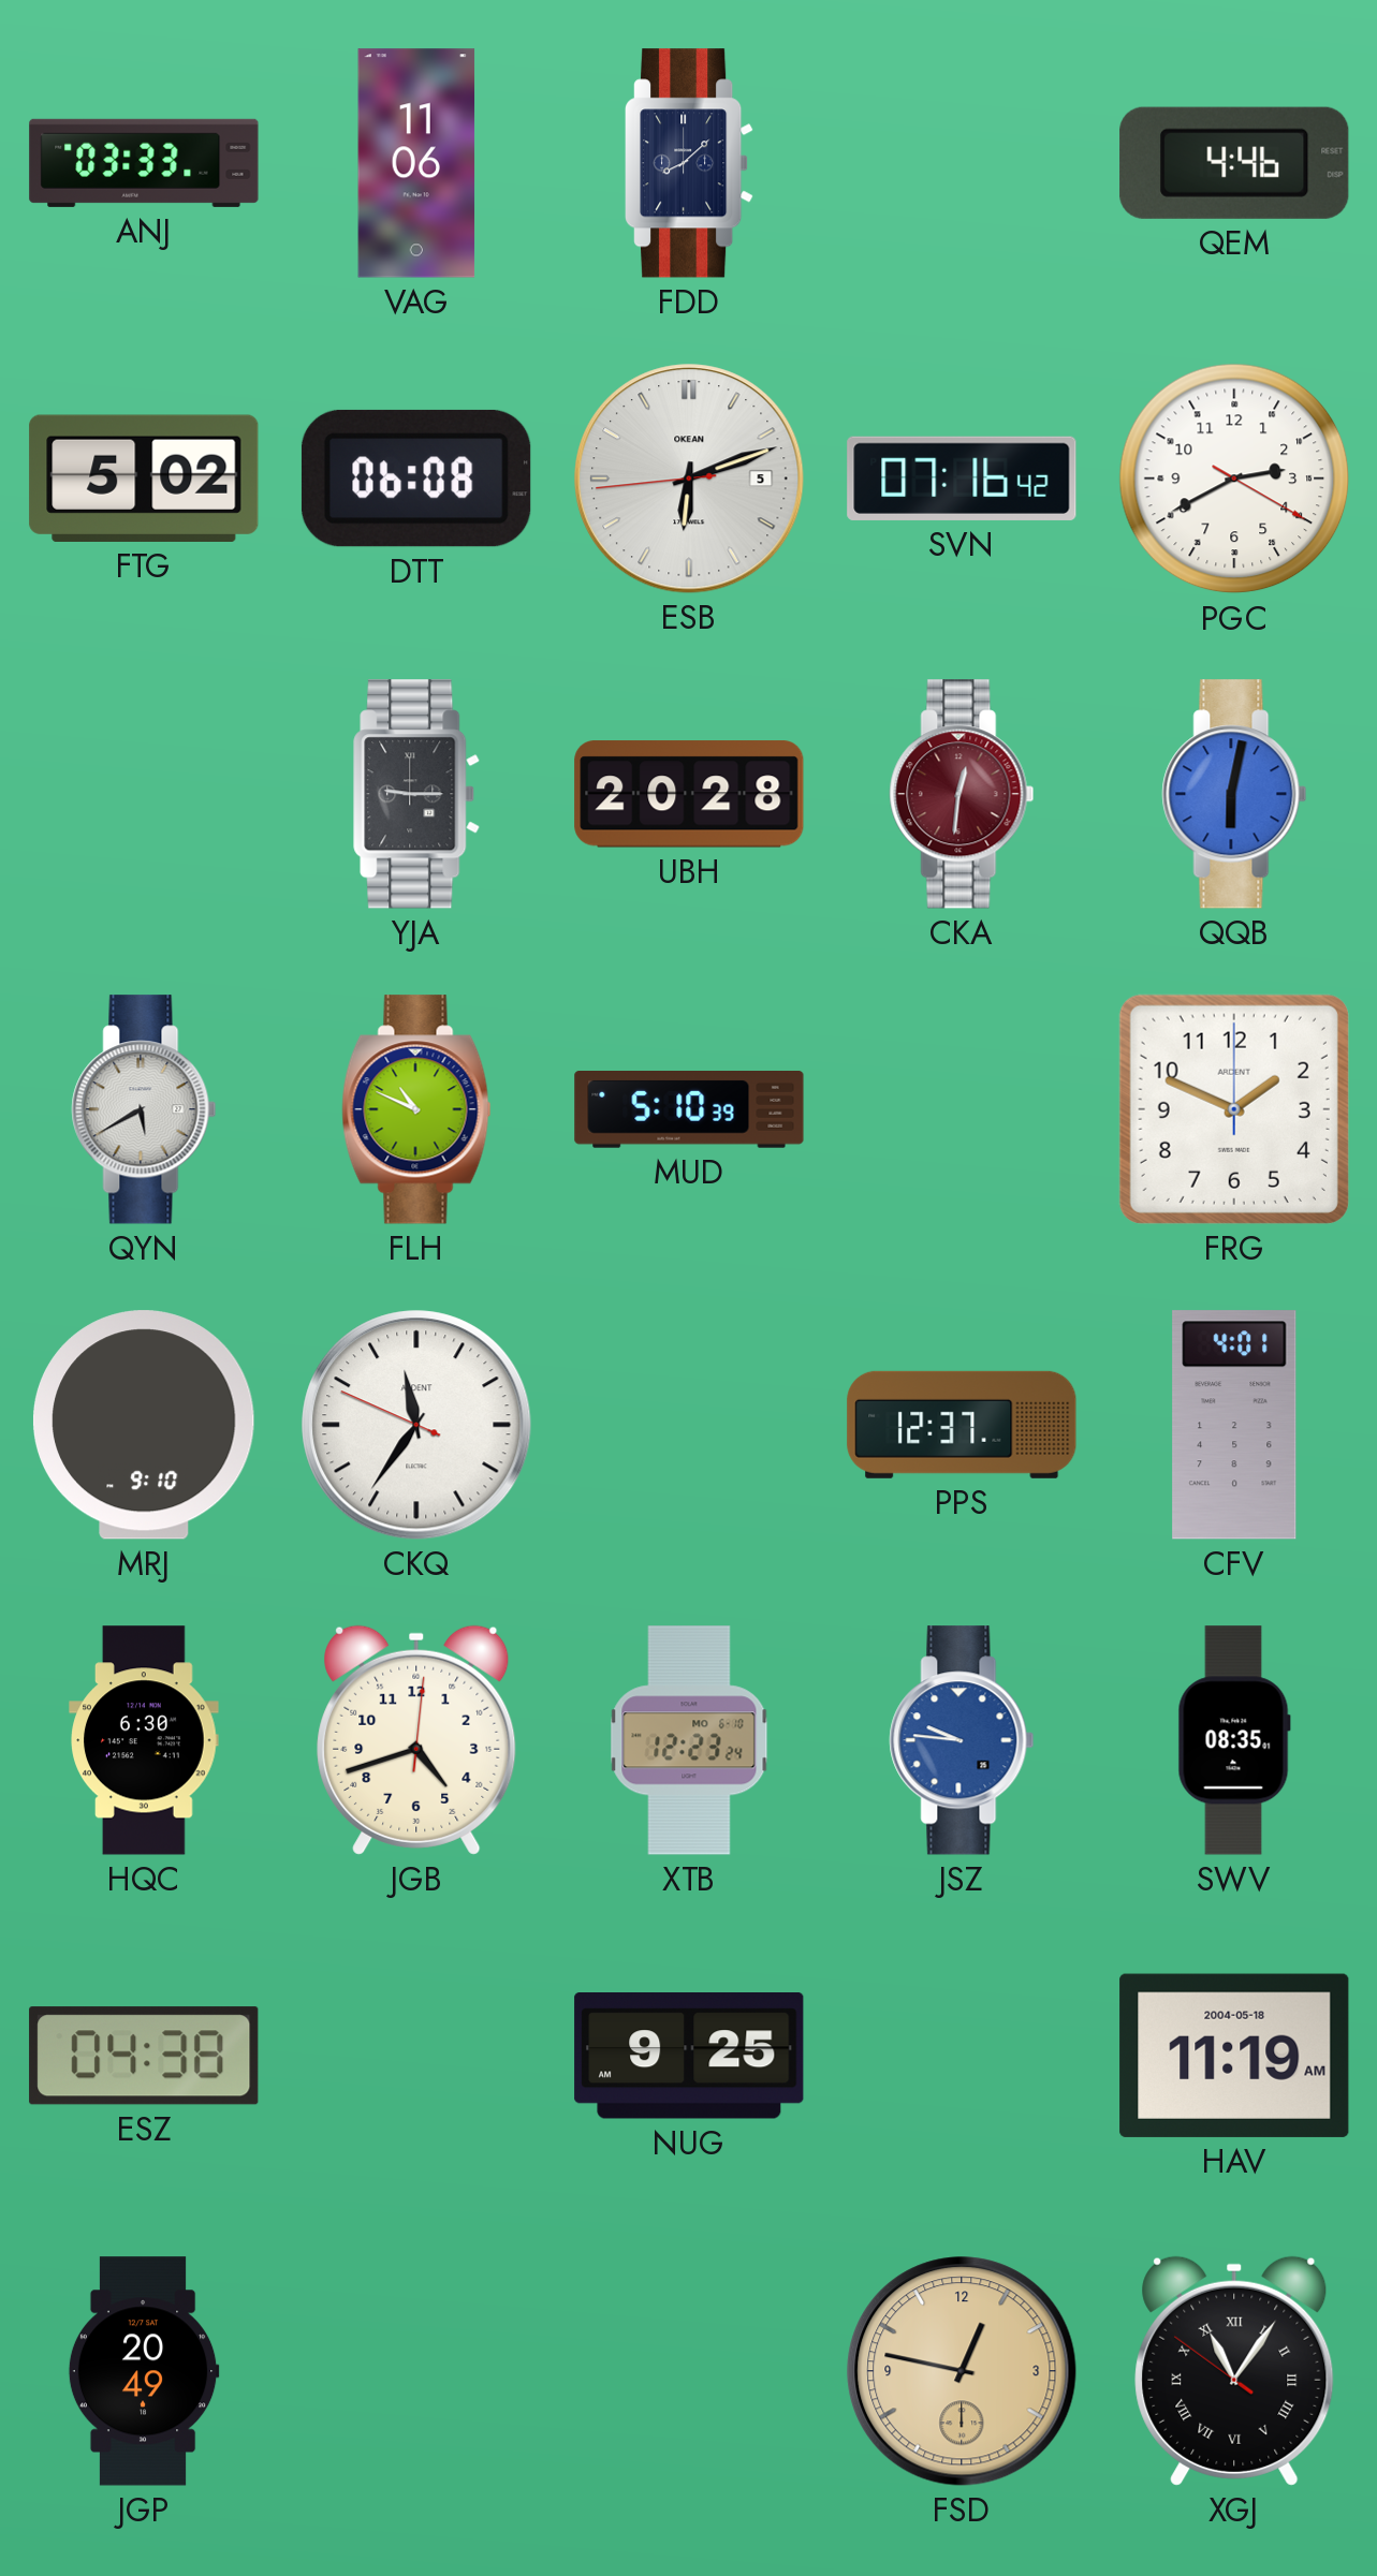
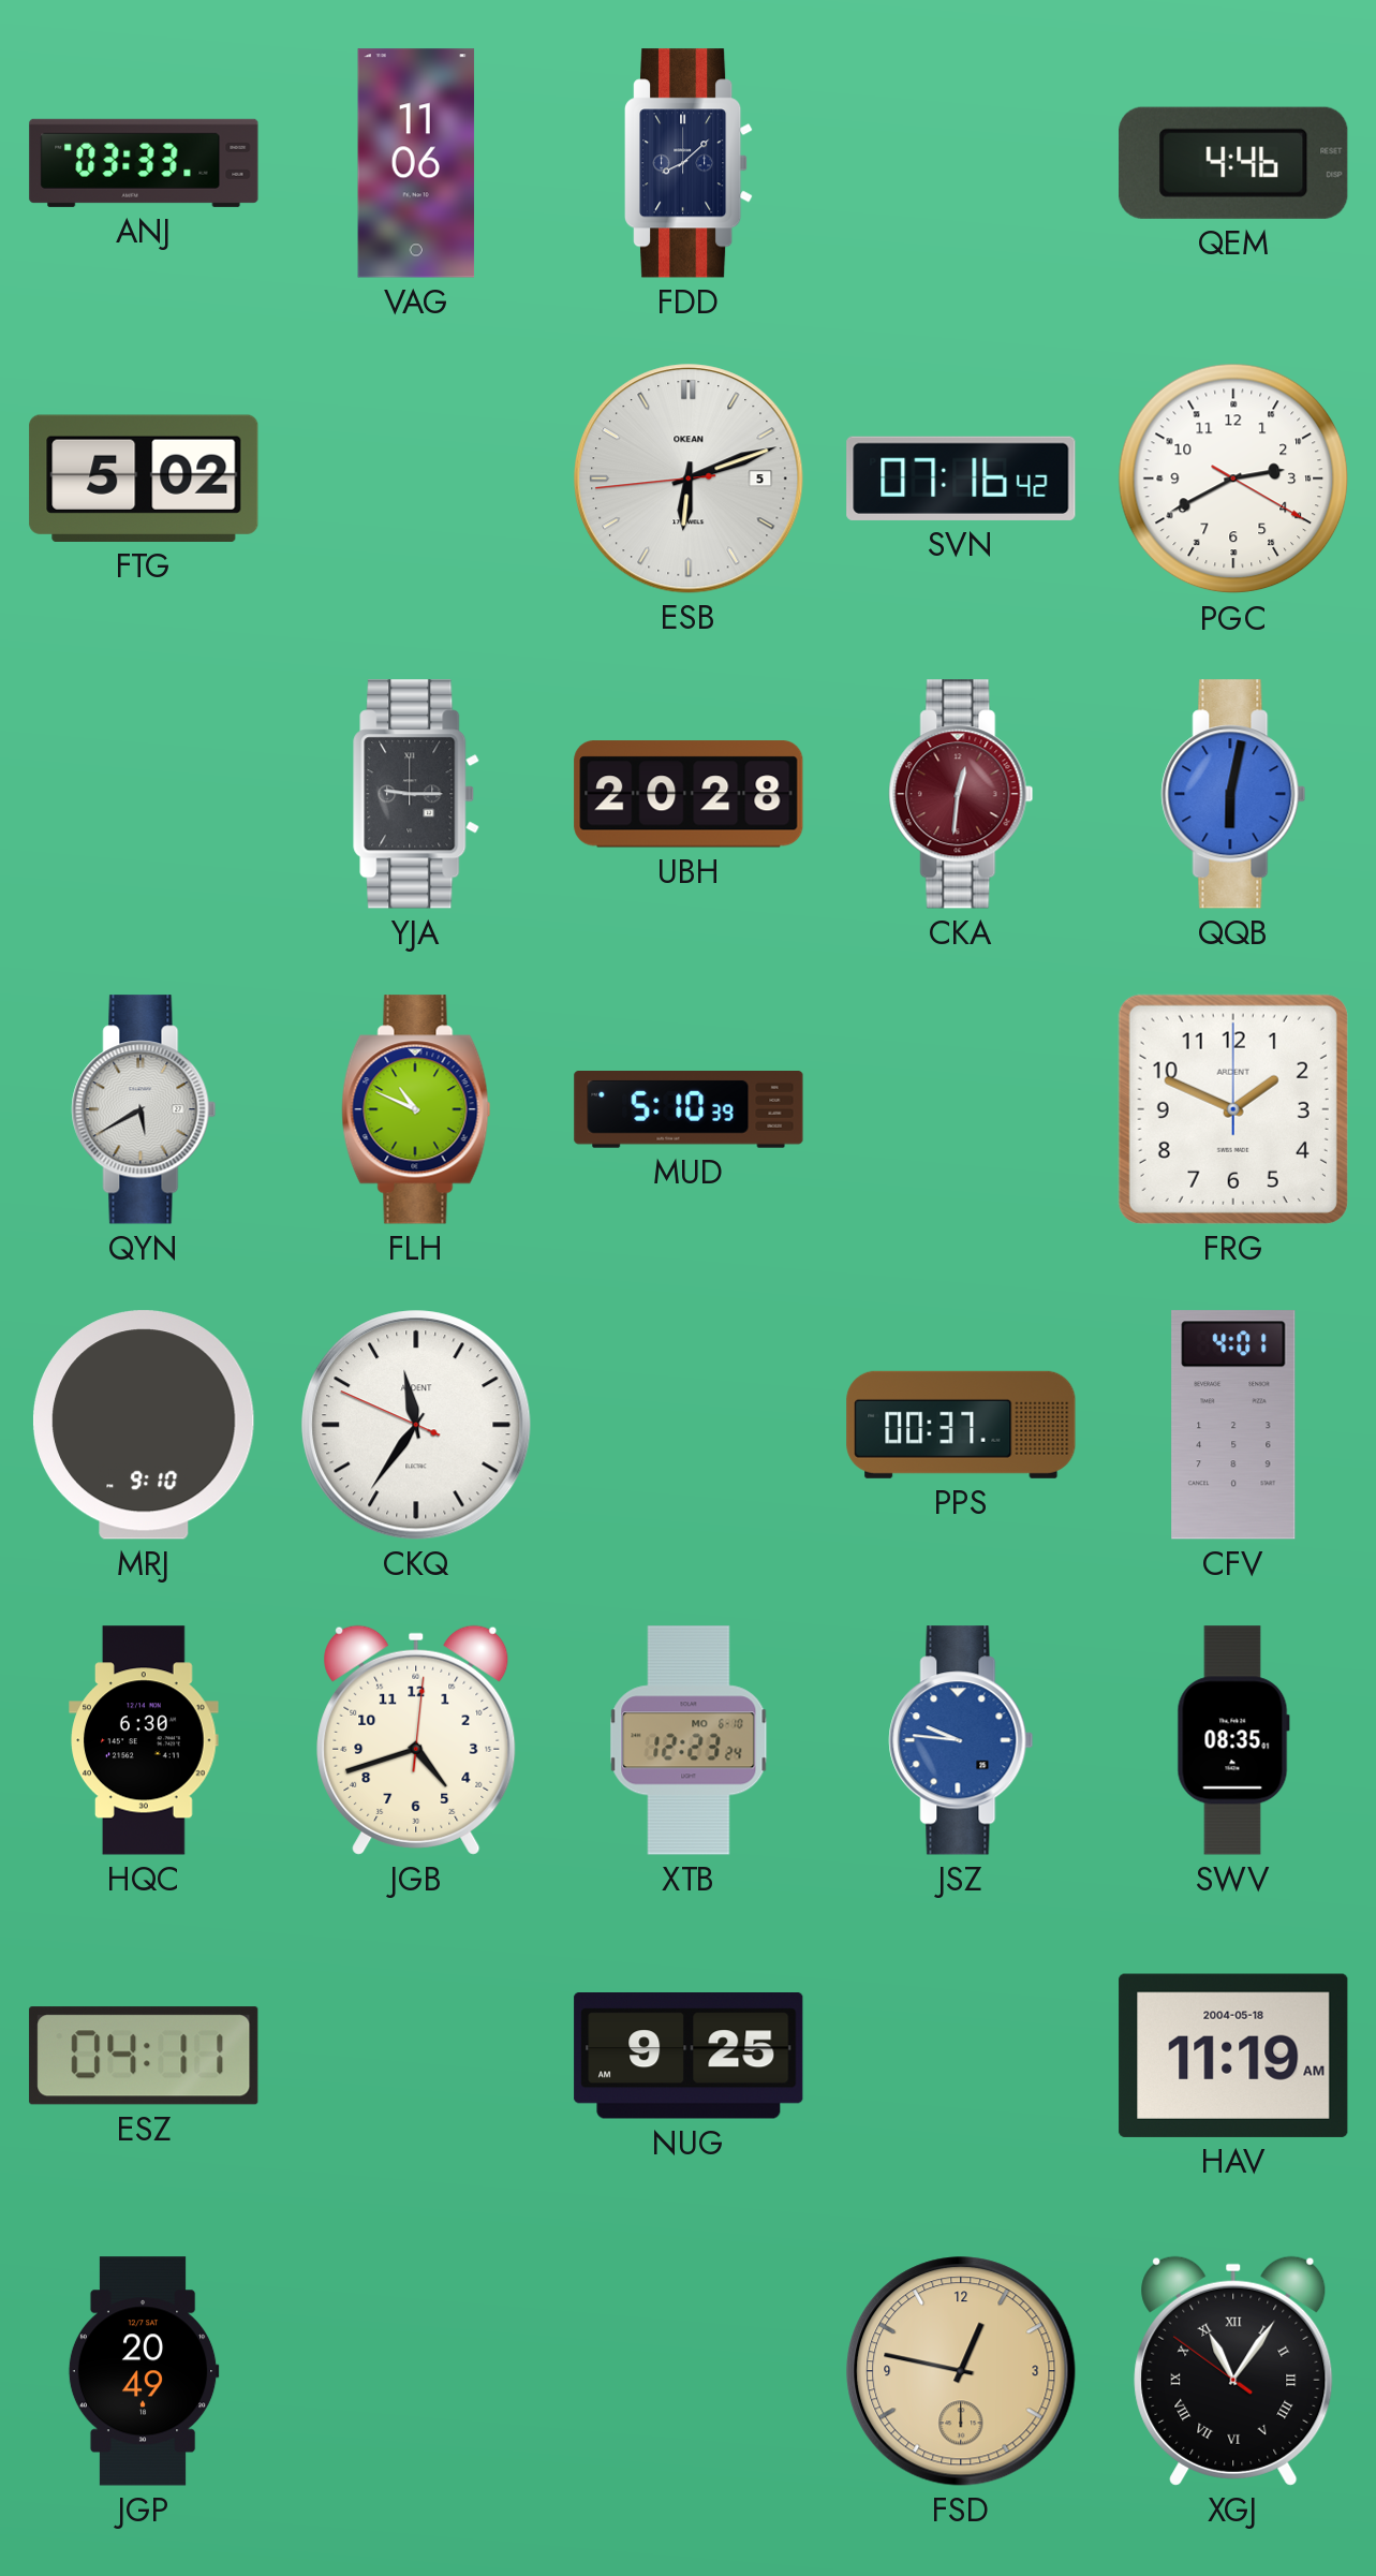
DTT: 06:08 -> none (416, 479)
PPS: 12:37 -> 00:37 (961, 1425)
ESZ: 04:38 -> 04:11 (144, 2056)
